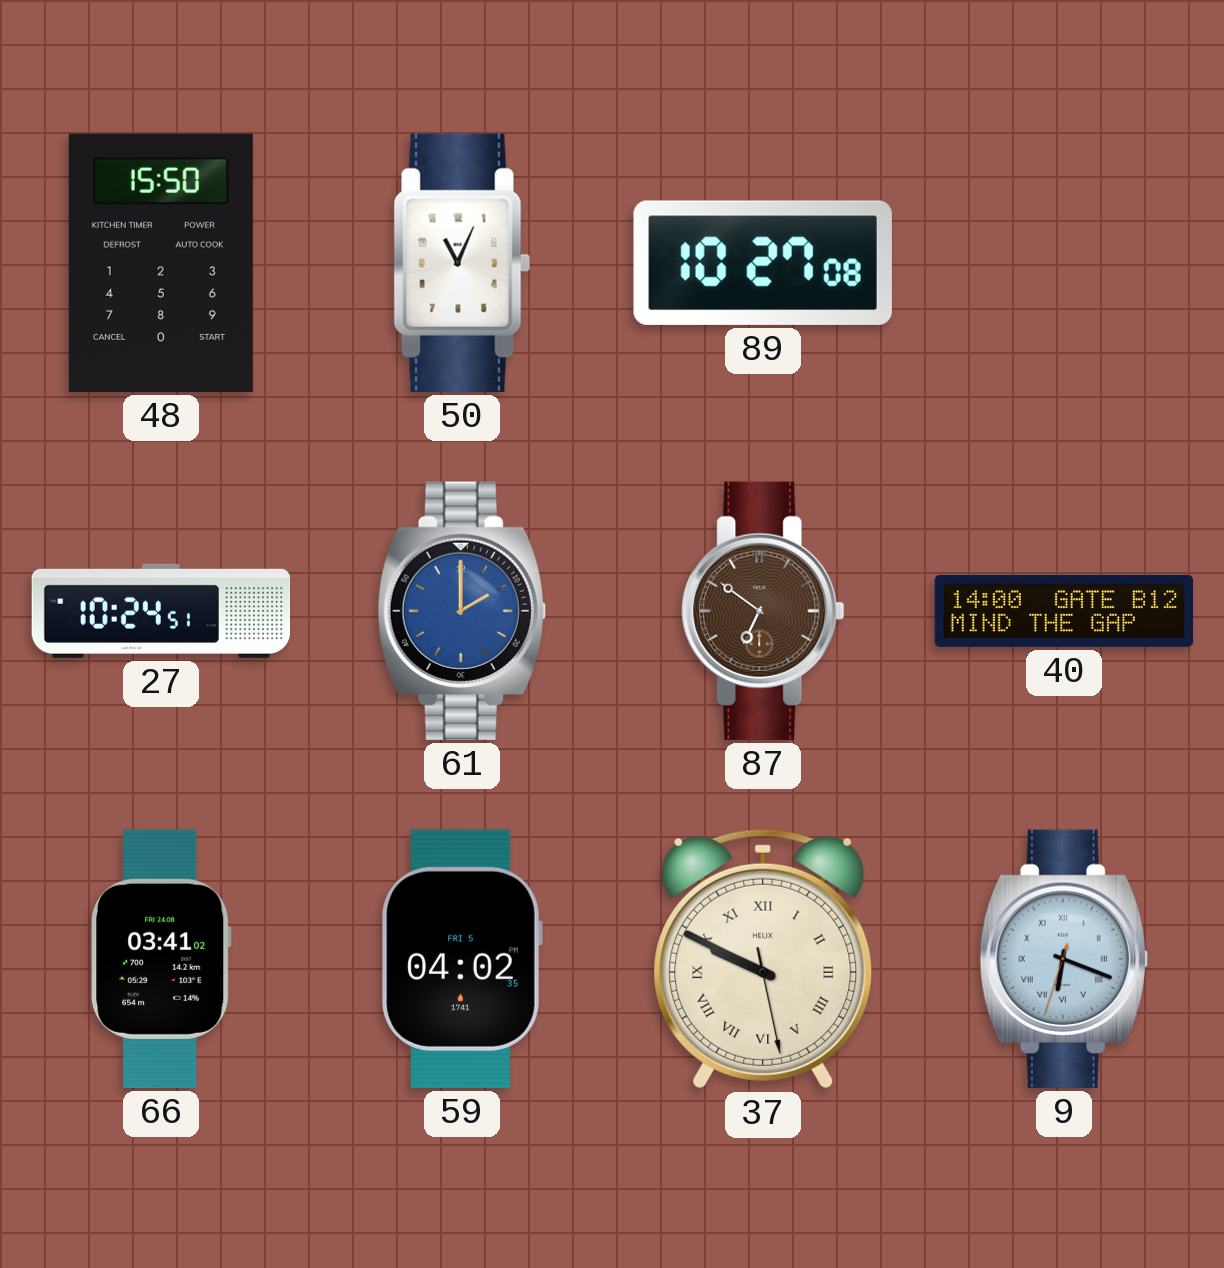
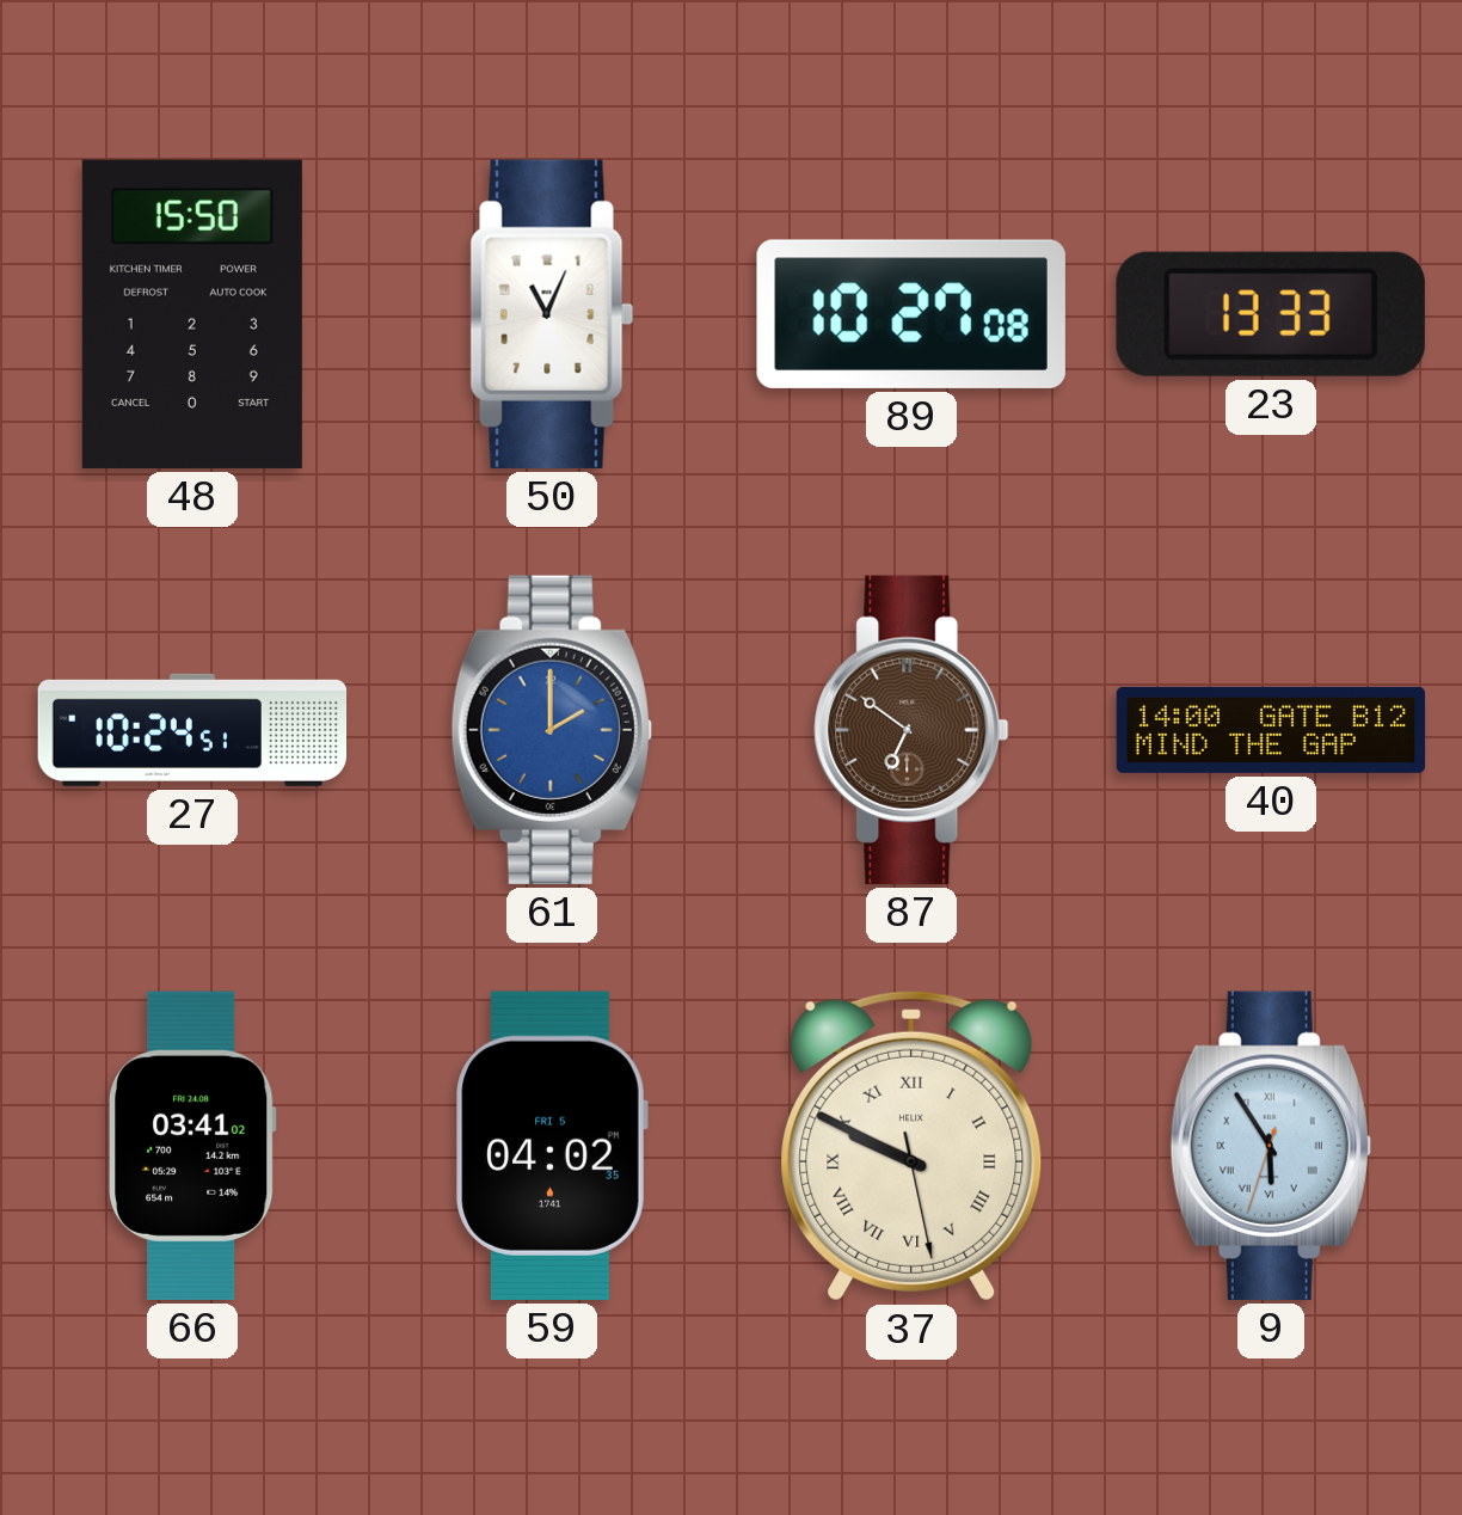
23: none -> 13:33 (1271, 314)
9: 6:18 -> 5:54 (1271, 1146)
